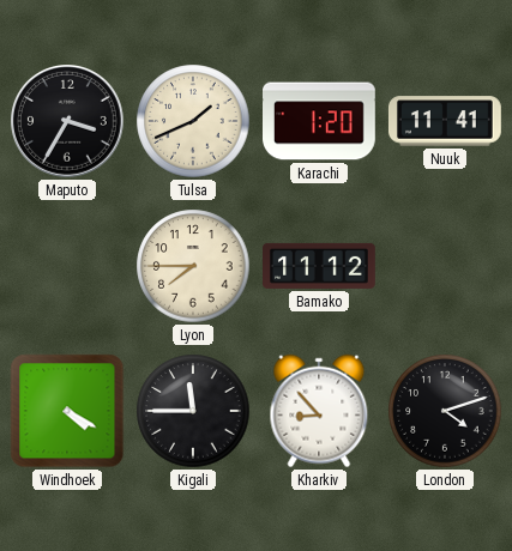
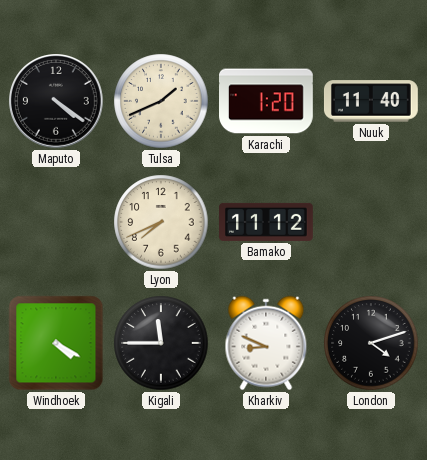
Maputo: 3:35 -> 4:21 (57, 102)
Nuuk: 11:41 -> 11:40 (371, 101)
Lyon: 7:45 -> 7:41 (161, 222)
Kharkiv: 8:53 -> 8:49 (266, 343)
